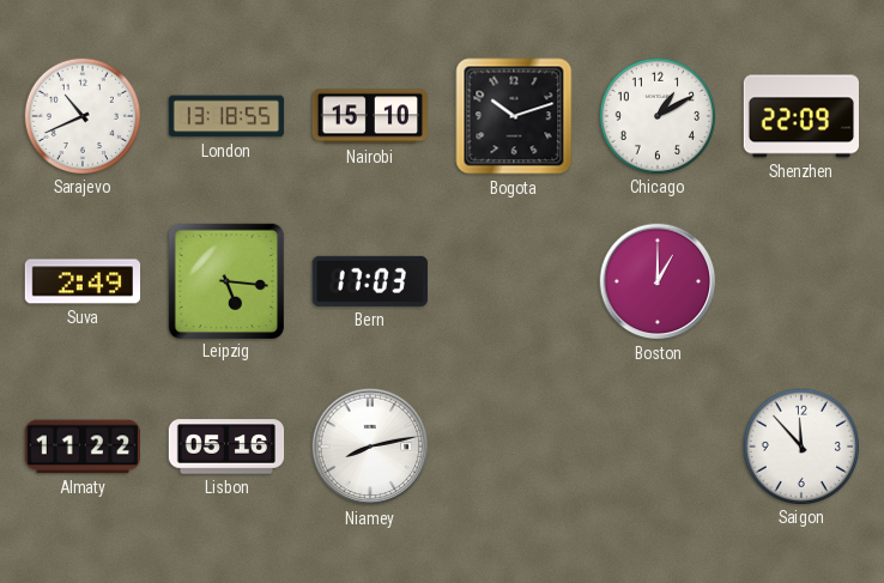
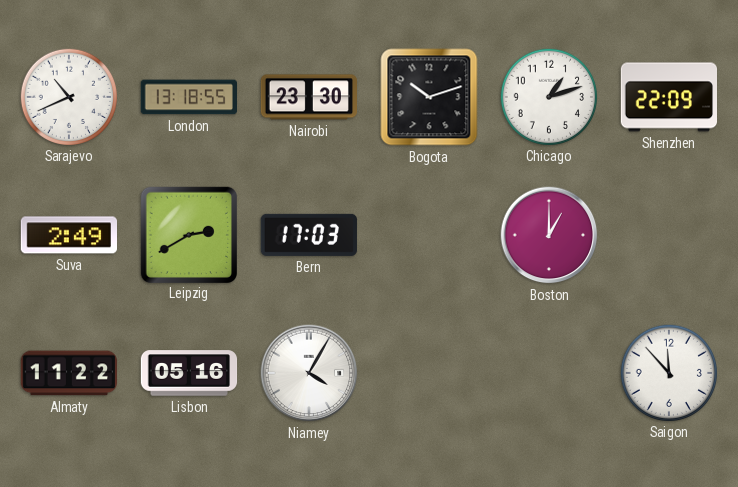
Nairobi: 15:10 -> 23:30 (309, 97)
Chicago: 1:10 -> 1:12 (548, 96)
Leipzig: 5:16 -> 2:40 (188, 234)
Niamey: 8:13 -> 4:05 (309, 373)
